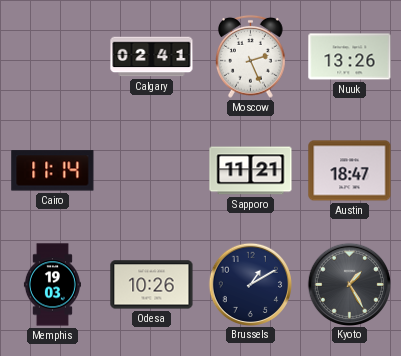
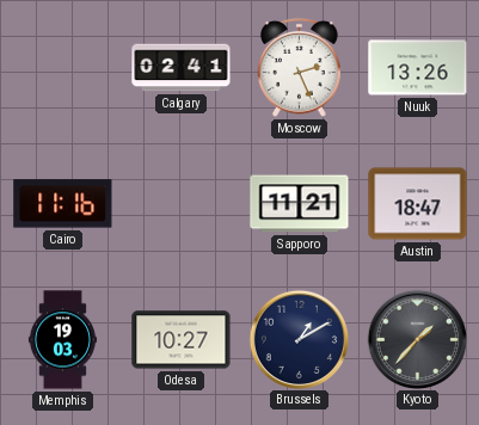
Cairo: 11:14 -> 11:16 (63, 204)
Odesa: 10:26 -> 10:27 (182, 340)
Kyoto: 1:25 -> 1:37 (417, 339)
